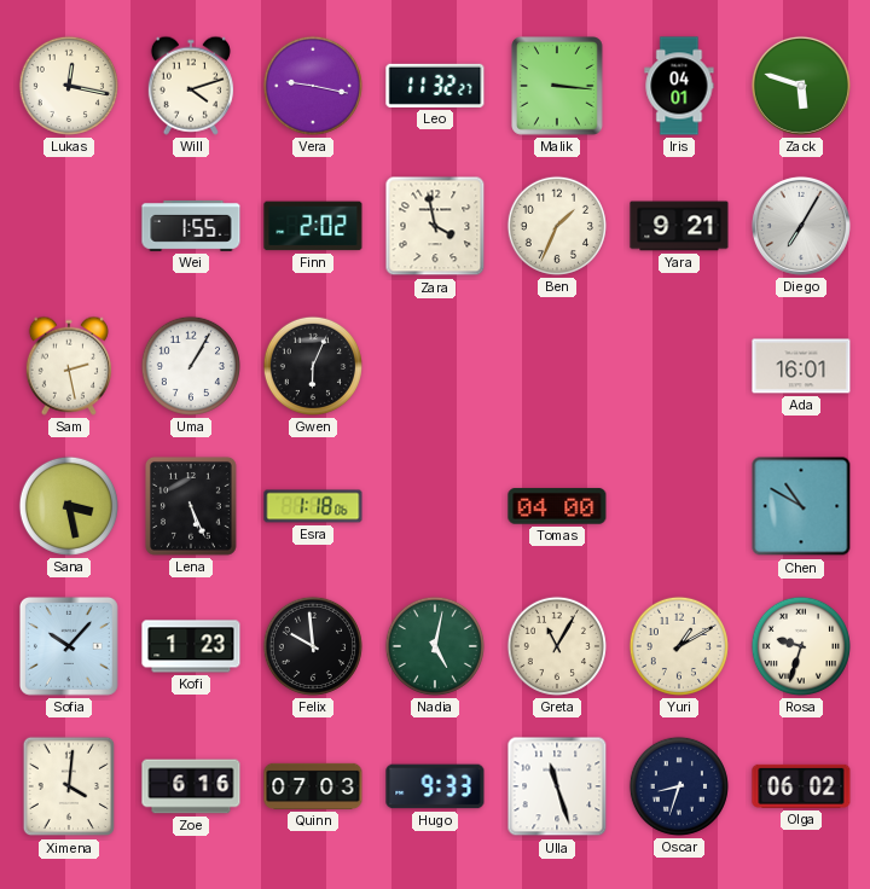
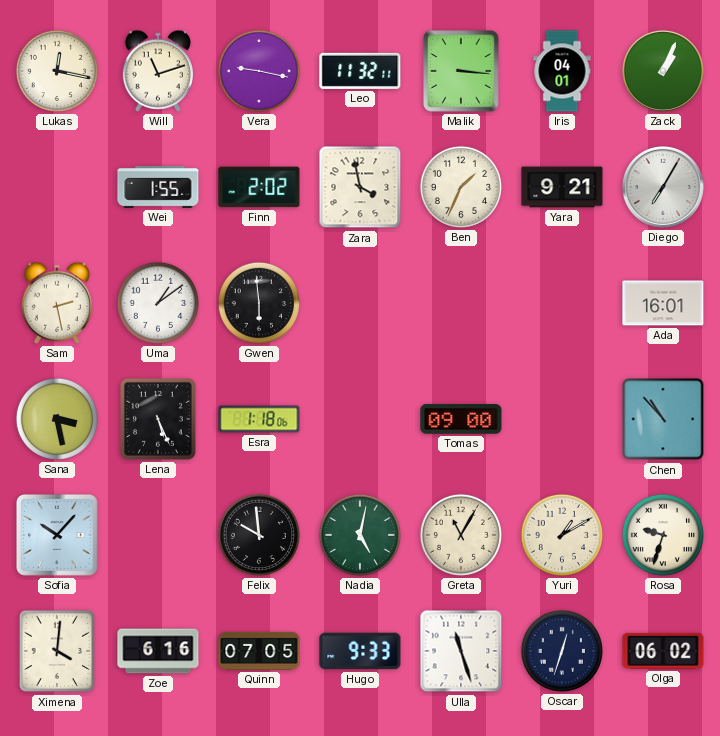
Will: 4:12 -> 11:12 (158, 71)
Leo: 11:32:27 -> 11:32:11 (360, 71)
Zack: 5:48 -> 1:04 (663, 71)
Uma: 1:05 -> 1:09 (158, 303)
Gwen: 6:04 -> 5:59 (259, 303)
Tomas: 04:00 -> 09:00 (461, 419)
Chen: 10:50 -> 10:53 (663, 419)
Kofi: 1:23 -> none (191, 646)
Quinn: 07:03 -> 07:05 (259, 651)
Oscar: 8:33 -> 12:33 (562, 651)
